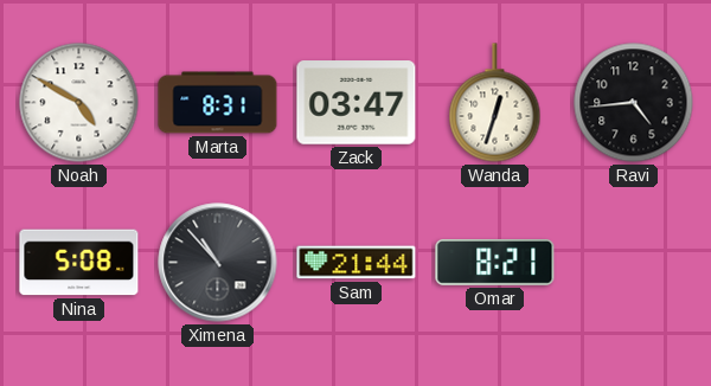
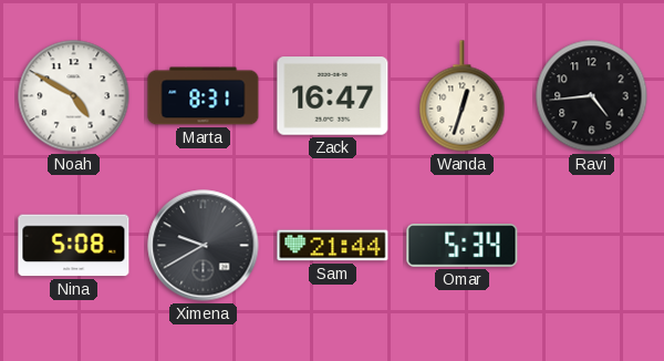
Zack: 03:47 -> 16:47 (333, 96)
Ximena: 10:53 -> 9:40 (204, 246)
Omar: 8:21 -> 5:34 (463, 246)
